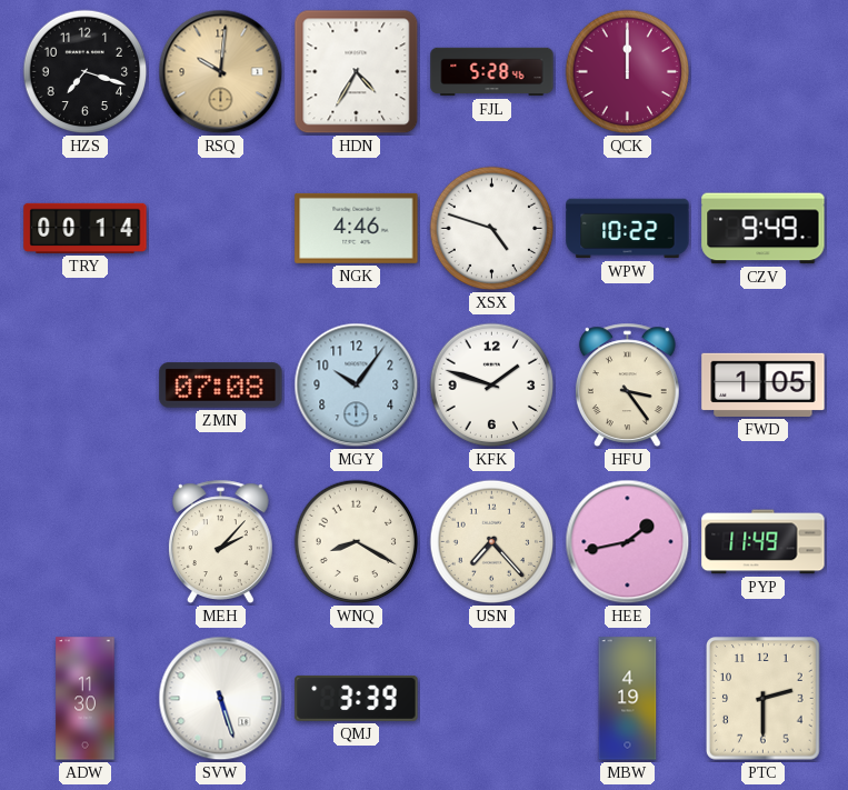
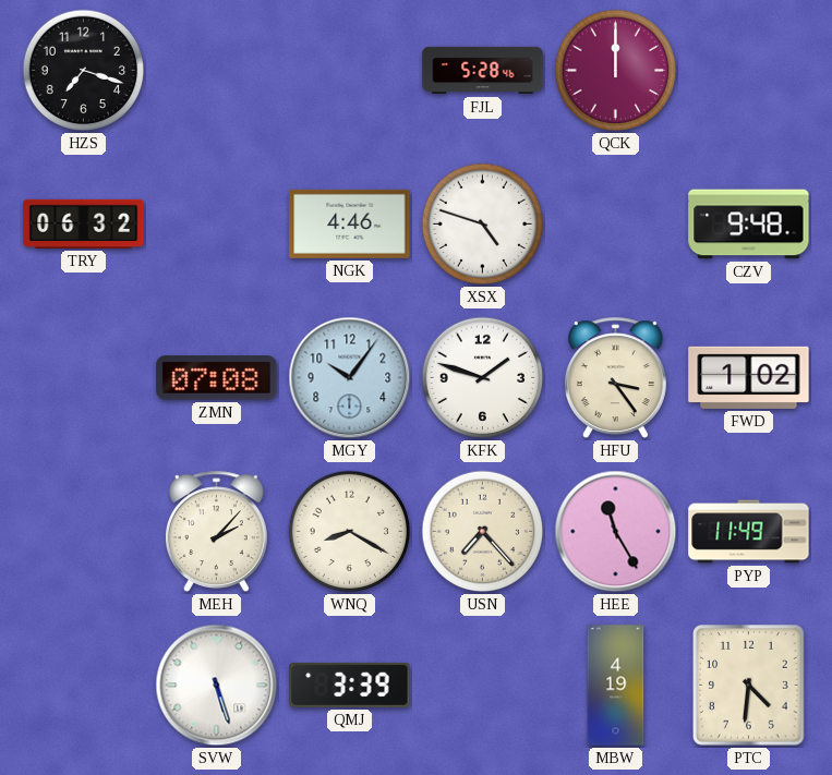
RSQ: 10:01 -> none (221, 72)
HDN: 4:35 -> none (357, 72)
TRY: 00:14 -> 06:32 (84, 223)
WPW: 10:22 -> none (628, 229)
CZV: 9:49 -> 9:48 (749, 225)
FWD: 1:05 -> 1:02 (749, 377)
HEE: 1:43 -> 11:25 (616, 532)
ADW: 11:30 -> none (86, 699)
PTC: 2:30 -> 4:31 (749, 686)
